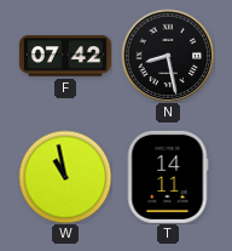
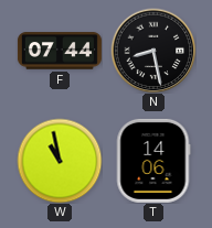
F: 07:42 -> 07:44 (60, 51)
T: 14:11 -> 14:06 (153, 161)
